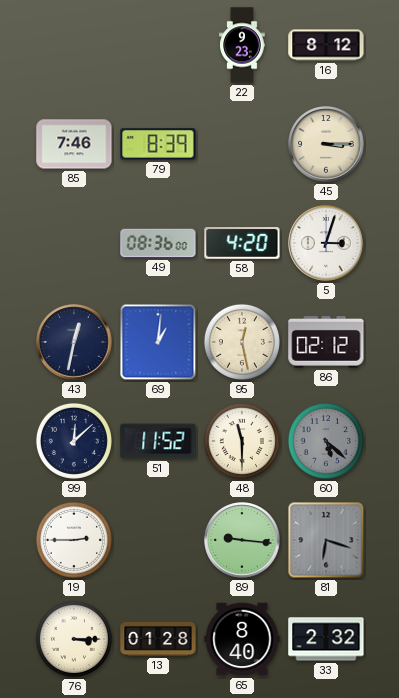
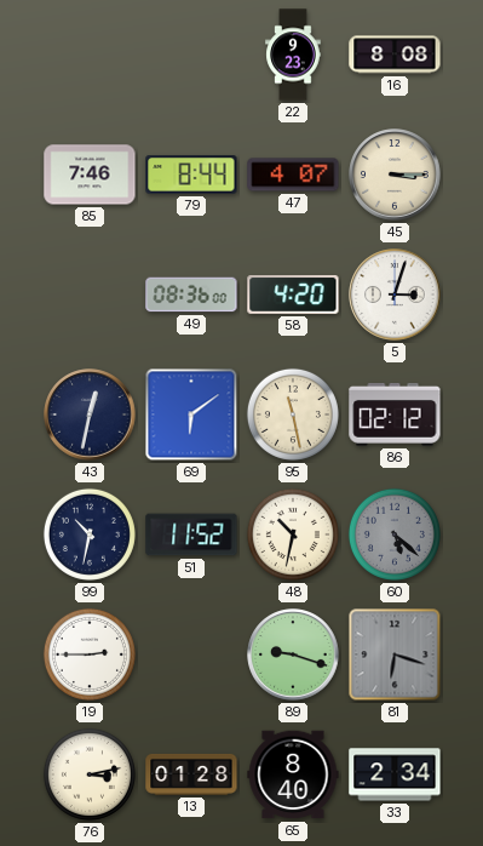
16: 8:12 -> 8:08 (395, 55)
79: 8:39 -> 8:44 (191, 175)
47: none -> 4:07 (293, 175)
69: 1:01 -> 6:09 (191, 415)
95: 12:28 -> 11:28 (293, 415)
99: 12:08 -> 10:32 (90, 535)
48: 11:30 -> 10:32 (293, 535)
89: 9:16 -> 9:18 (293, 654)
76: 3:15 -> 3:13 (90, 774)
33: 2:32 -> 2:34 (395, 774)
